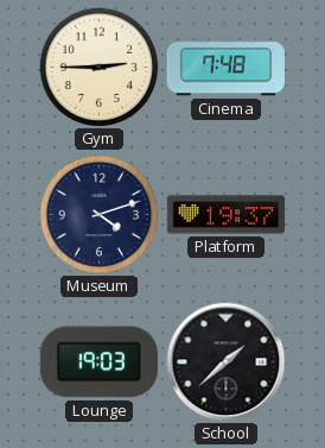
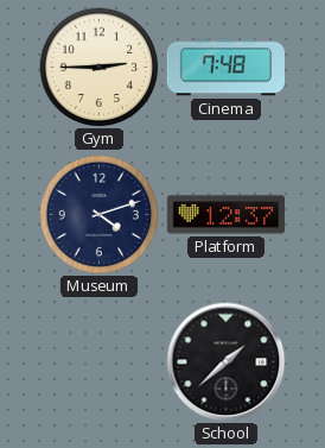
Platform: 19:37 -> 12:37 (225, 215)
Lounge: 19:03 -> none (98, 362)
